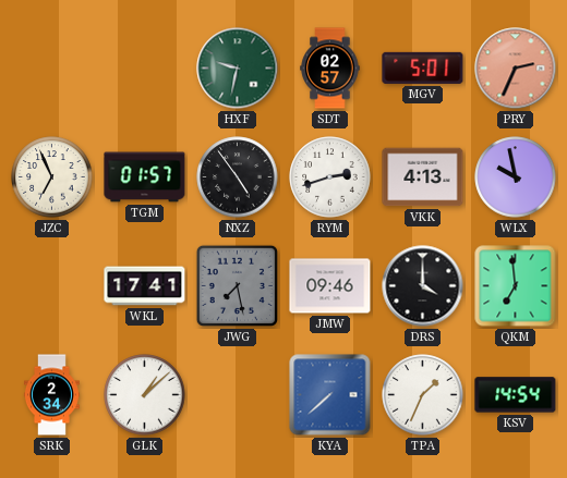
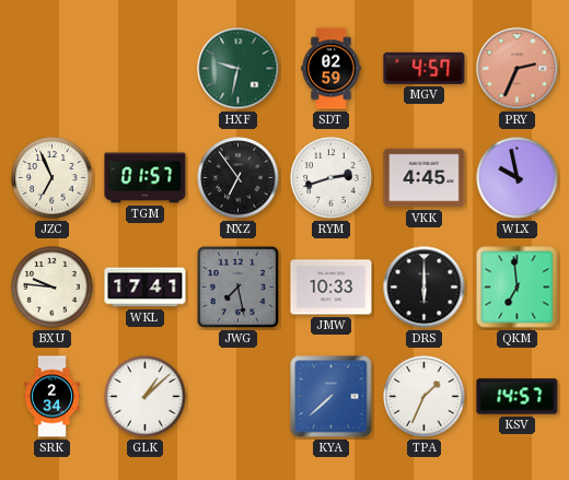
SDT: 02:57 -> 02:59 (332, 69)
MGV: 5:01 -> 4:57 (425, 68)
NXZ: 4:54 -> 6:54 (239, 178)
VKK: 4:13 -> 4:45 (425, 178)
BXU: none -> 9:46 (53, 288)
JMW: 09:46 -> 10:33 (332, 288)
DRS: 4:00 -> 6:00 (425, 288)
KSV: 14:54 -> 14:57 (518, 397)
